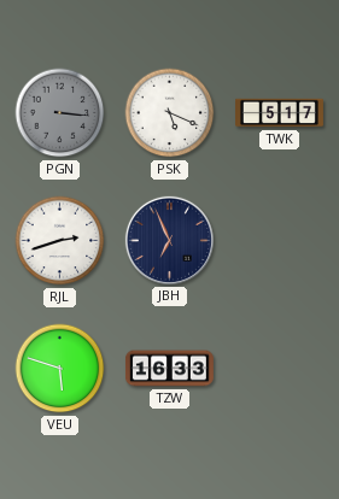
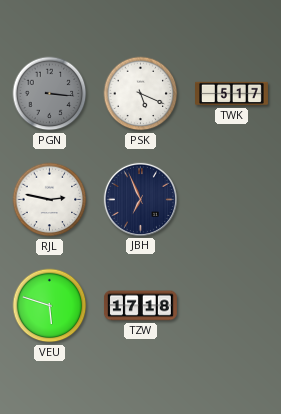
RJL: 2:42 -> 2:47 (50, 200)
TZW: 16:33 -> 17:18 (140, 306)
